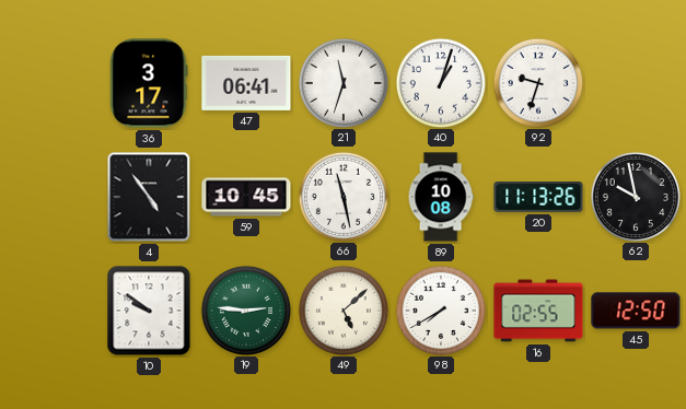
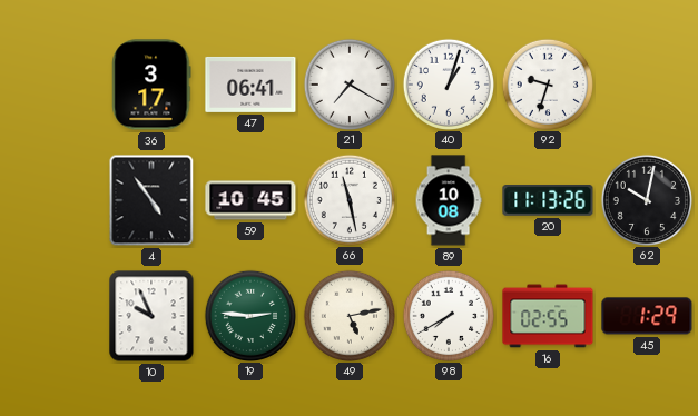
21: 11:33 -> 7:20 (348, 83)
62: 9:58 -> 10:02 (646, 199)
10: 9:51 -> 9:56 (151, 316)
49: 5:08 -> 5:13 (348, 315)
45: 12:50 -> 1:29 (647, 316)
